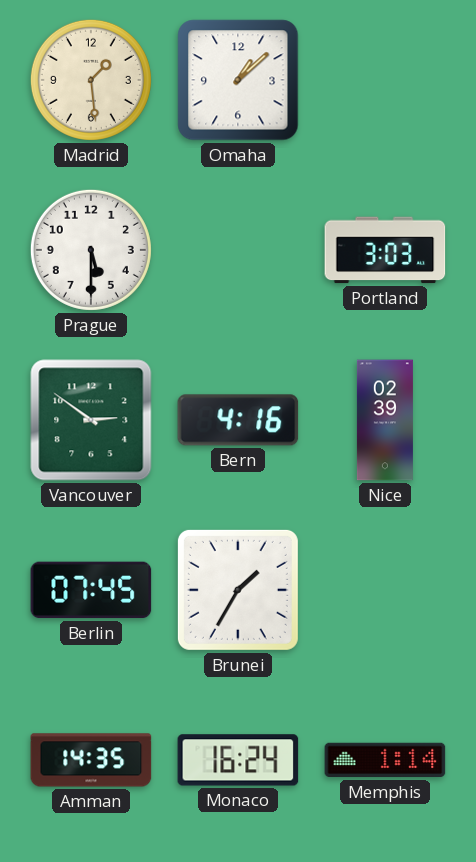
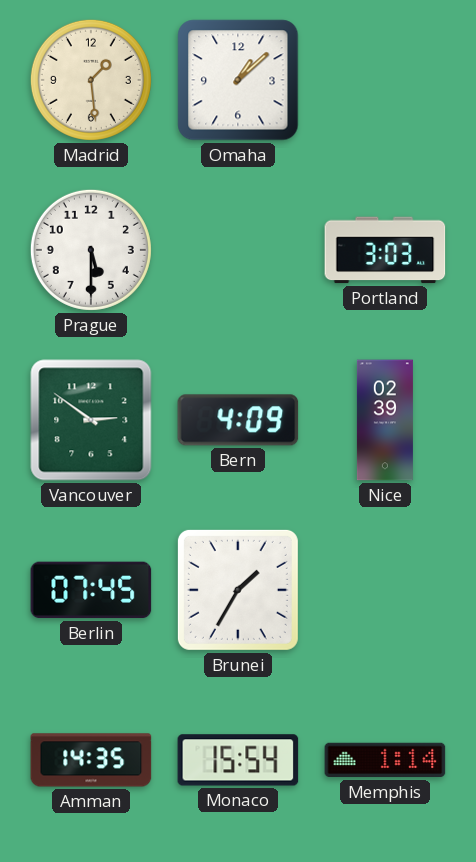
Bern: 4:16 -> 4:09 (238, 420)
Monaco: 16:24 -> 15:54 (238, 760)
